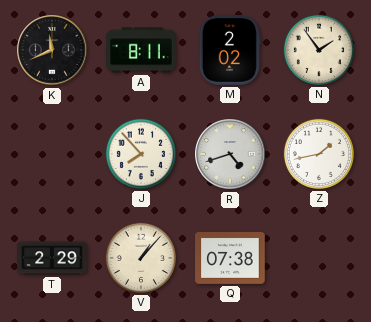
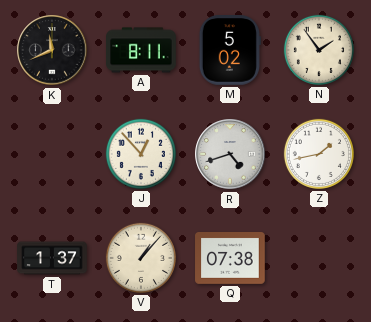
M: 2:02 -> 5:02 (230, 50)
J: 7:53 -> 12:53 (141, 154)
T: 2:29 -> 1:37 (52, 258)
